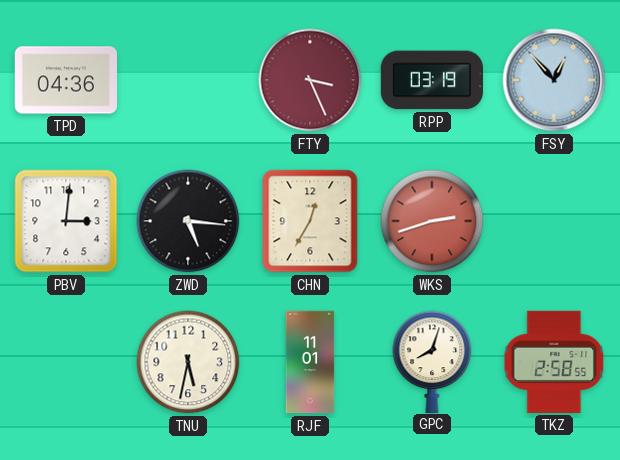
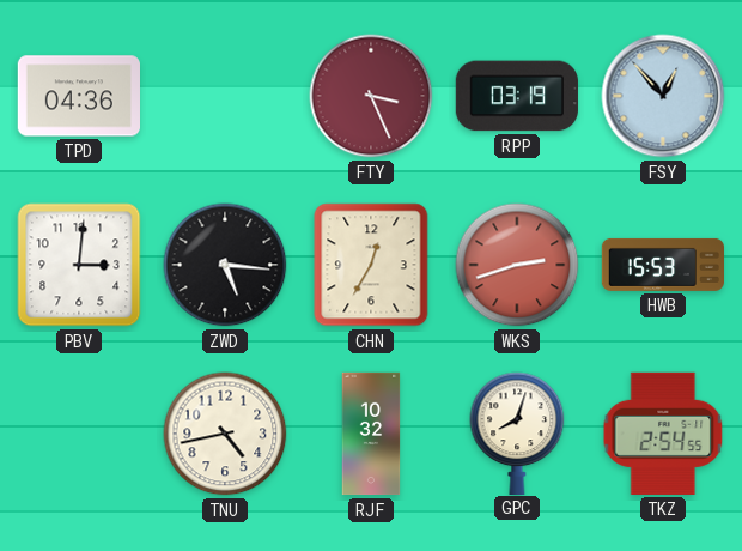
HWB: none -> 15:53 (662, 265)
TNU: 5:32 -> 4:43 (225, 434)
RJF: 11:01 -> 10:32 (371, 434)
TKZ: 2:58 -> 2:54 (663, 434)
